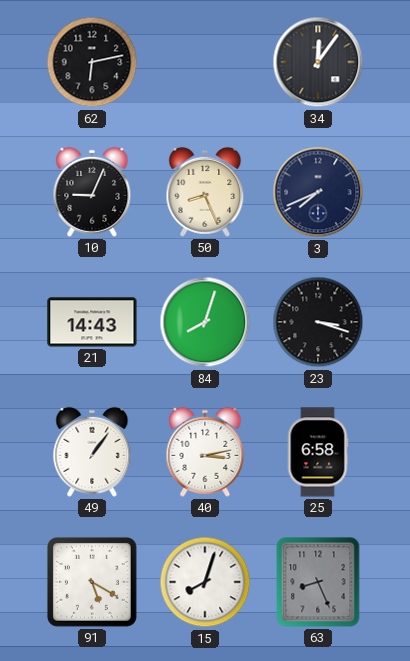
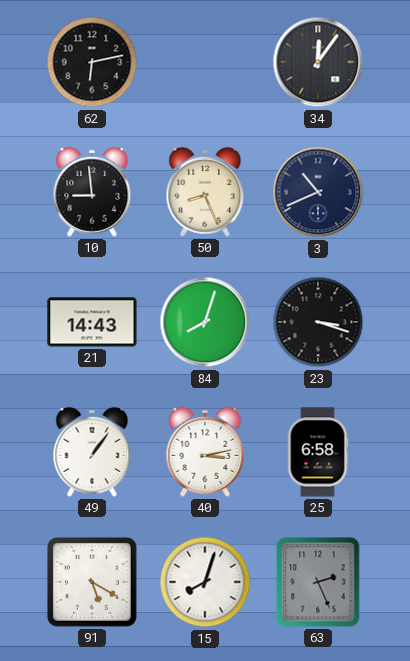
10: 9:04 -> 8:59 (92, 192)
3: 7:41 -> 10:41 (318, 192)
63: 8:26 -> 2:26 (318, 582)
